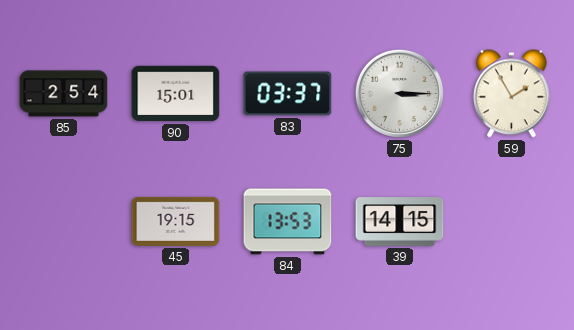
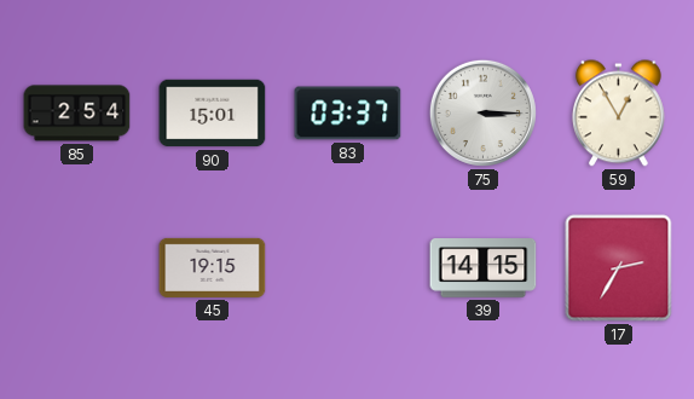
59: 1:55 -> 12:55 (618, 114)
84: 13:53 -> none (288, 222)
17: none -> 2:35 (619, 268)
